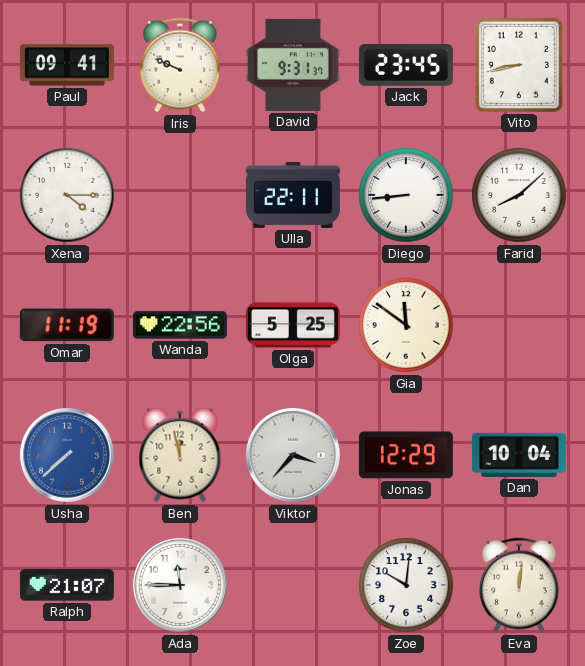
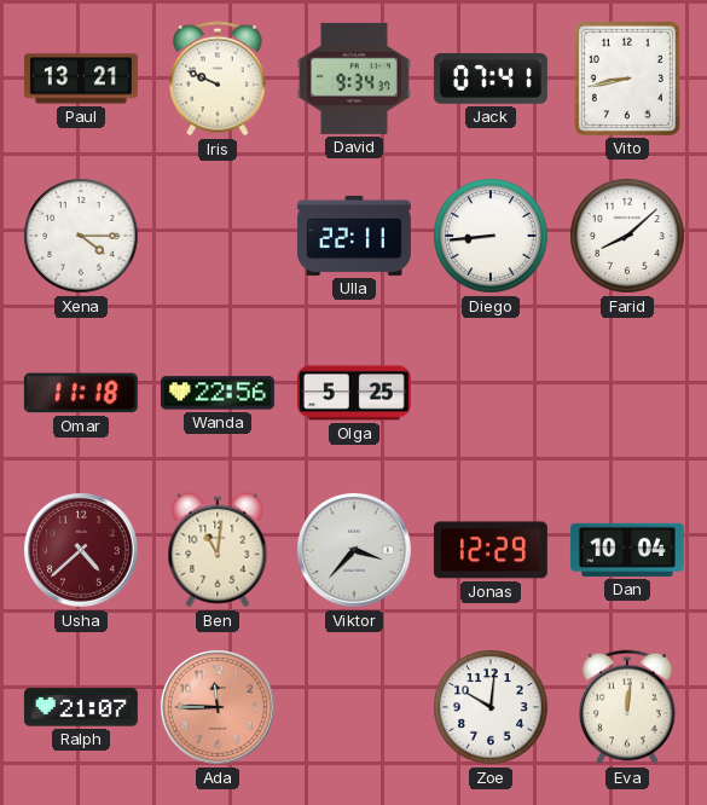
Paul: 09:41 -> 13:21 (81, 79)
David: 9:31 -> 9:34 (354, 79)
Jack: 23:45 -> 07:41 (491, 79)
Omar: 11:19 -> 11:18 (81, 393)
Gia: 11:51 -> none (406, 325)
Usha: 7:38 -> 4:38 (81, 550)
Usha dial: blue -> burgundy (81, 550)
Ben: 11:58 -> 11:01 (218, 550)
Ada dial: white -> salmon (218, 707)
